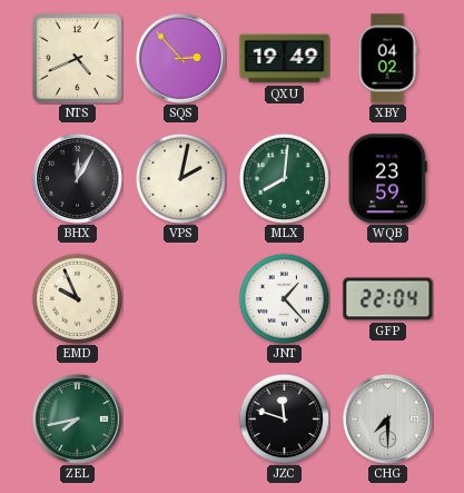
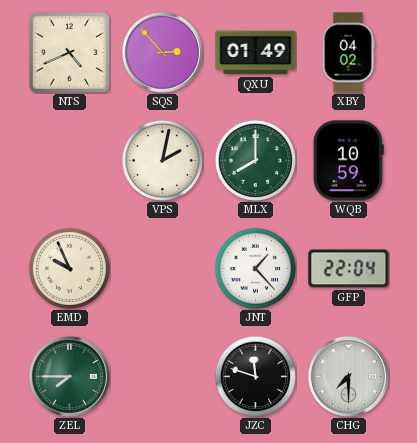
QXU: 19:49 -> 01:49 (256, 53)
BHX: 12:05 -> none (77, 178)
MLX: 8:01 -> 8:00 (255, 160)
WQB: 23:59 -> 10:59 (348, 161)
ZEL: 7:43 -> 7:45 (69, 376)
